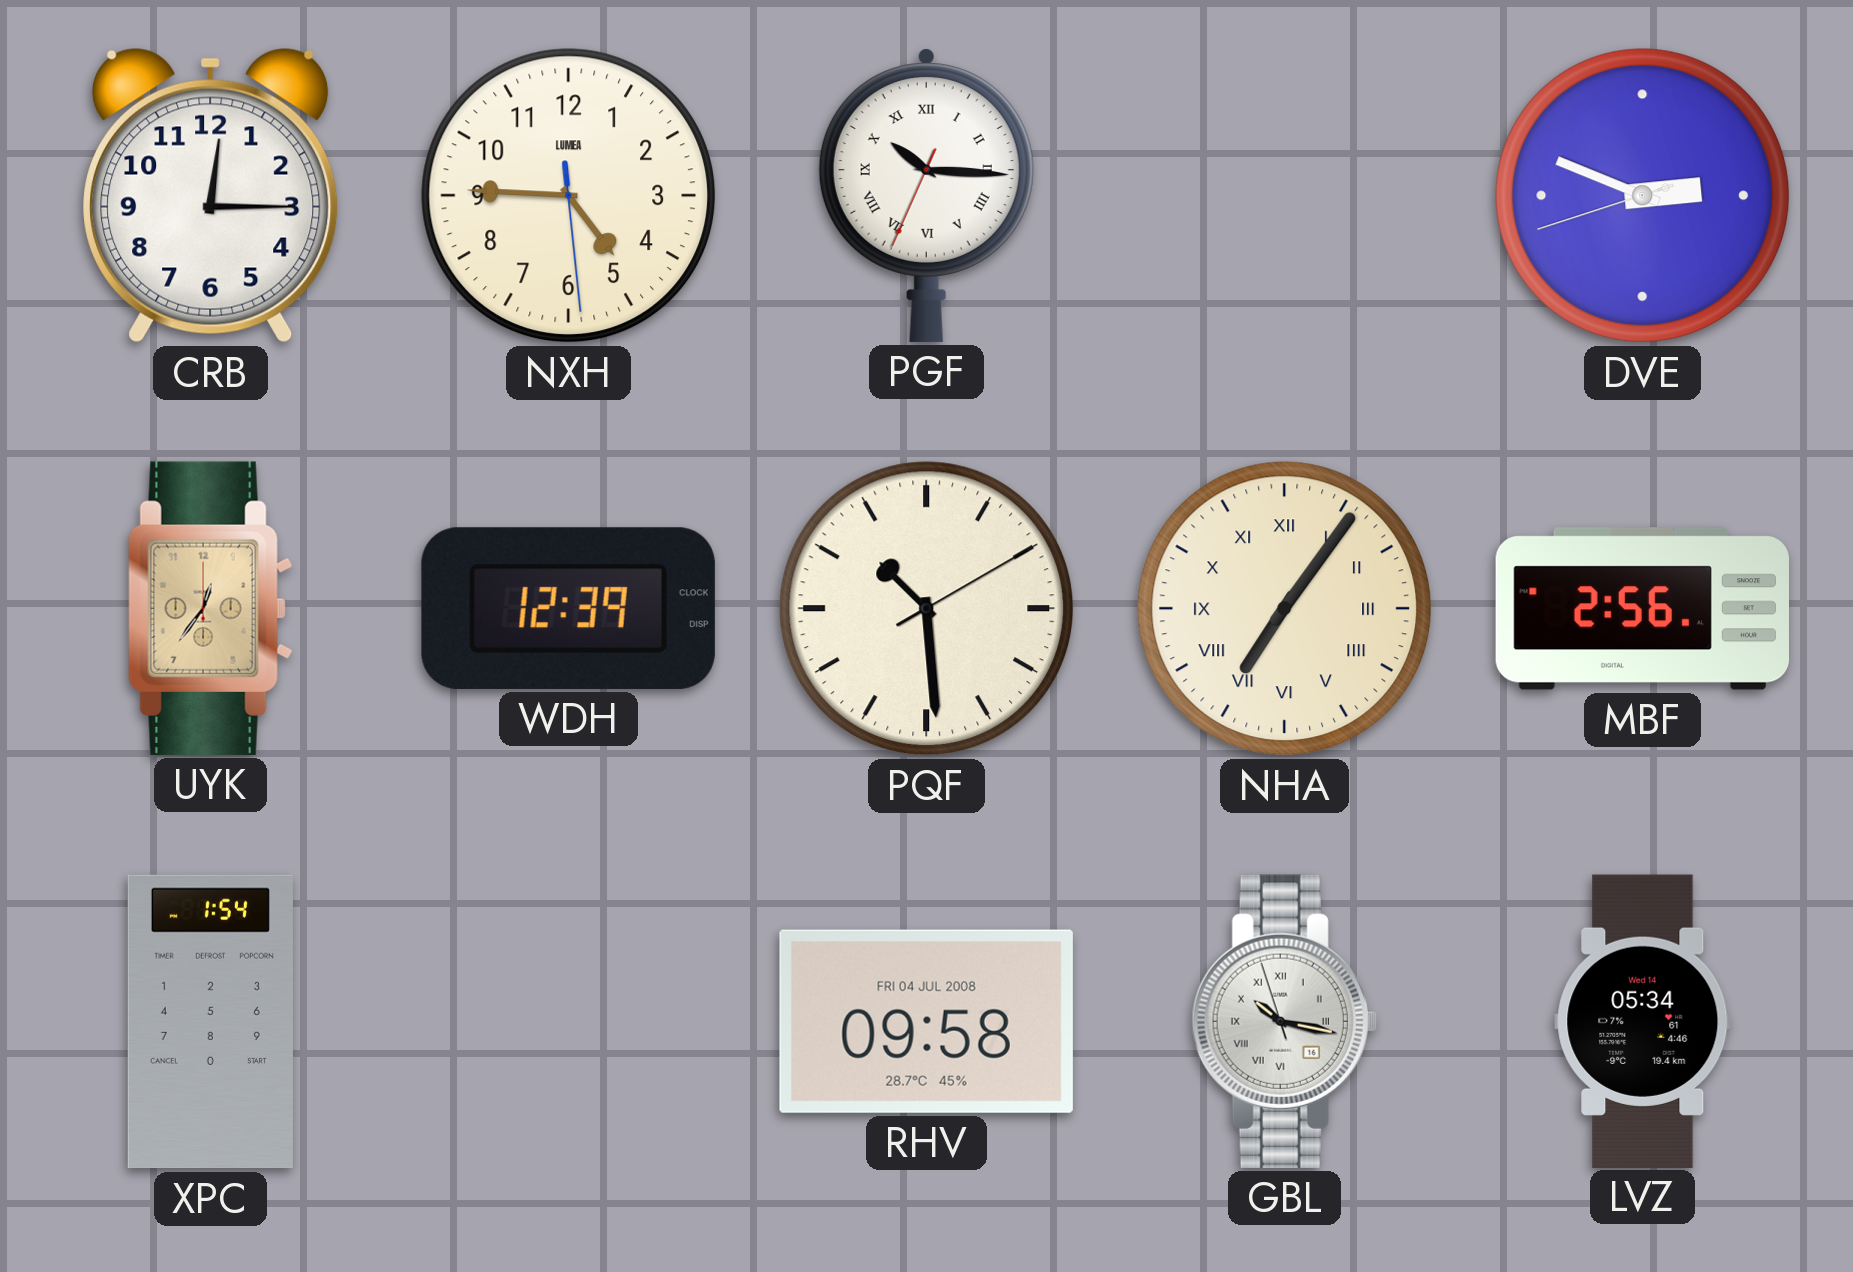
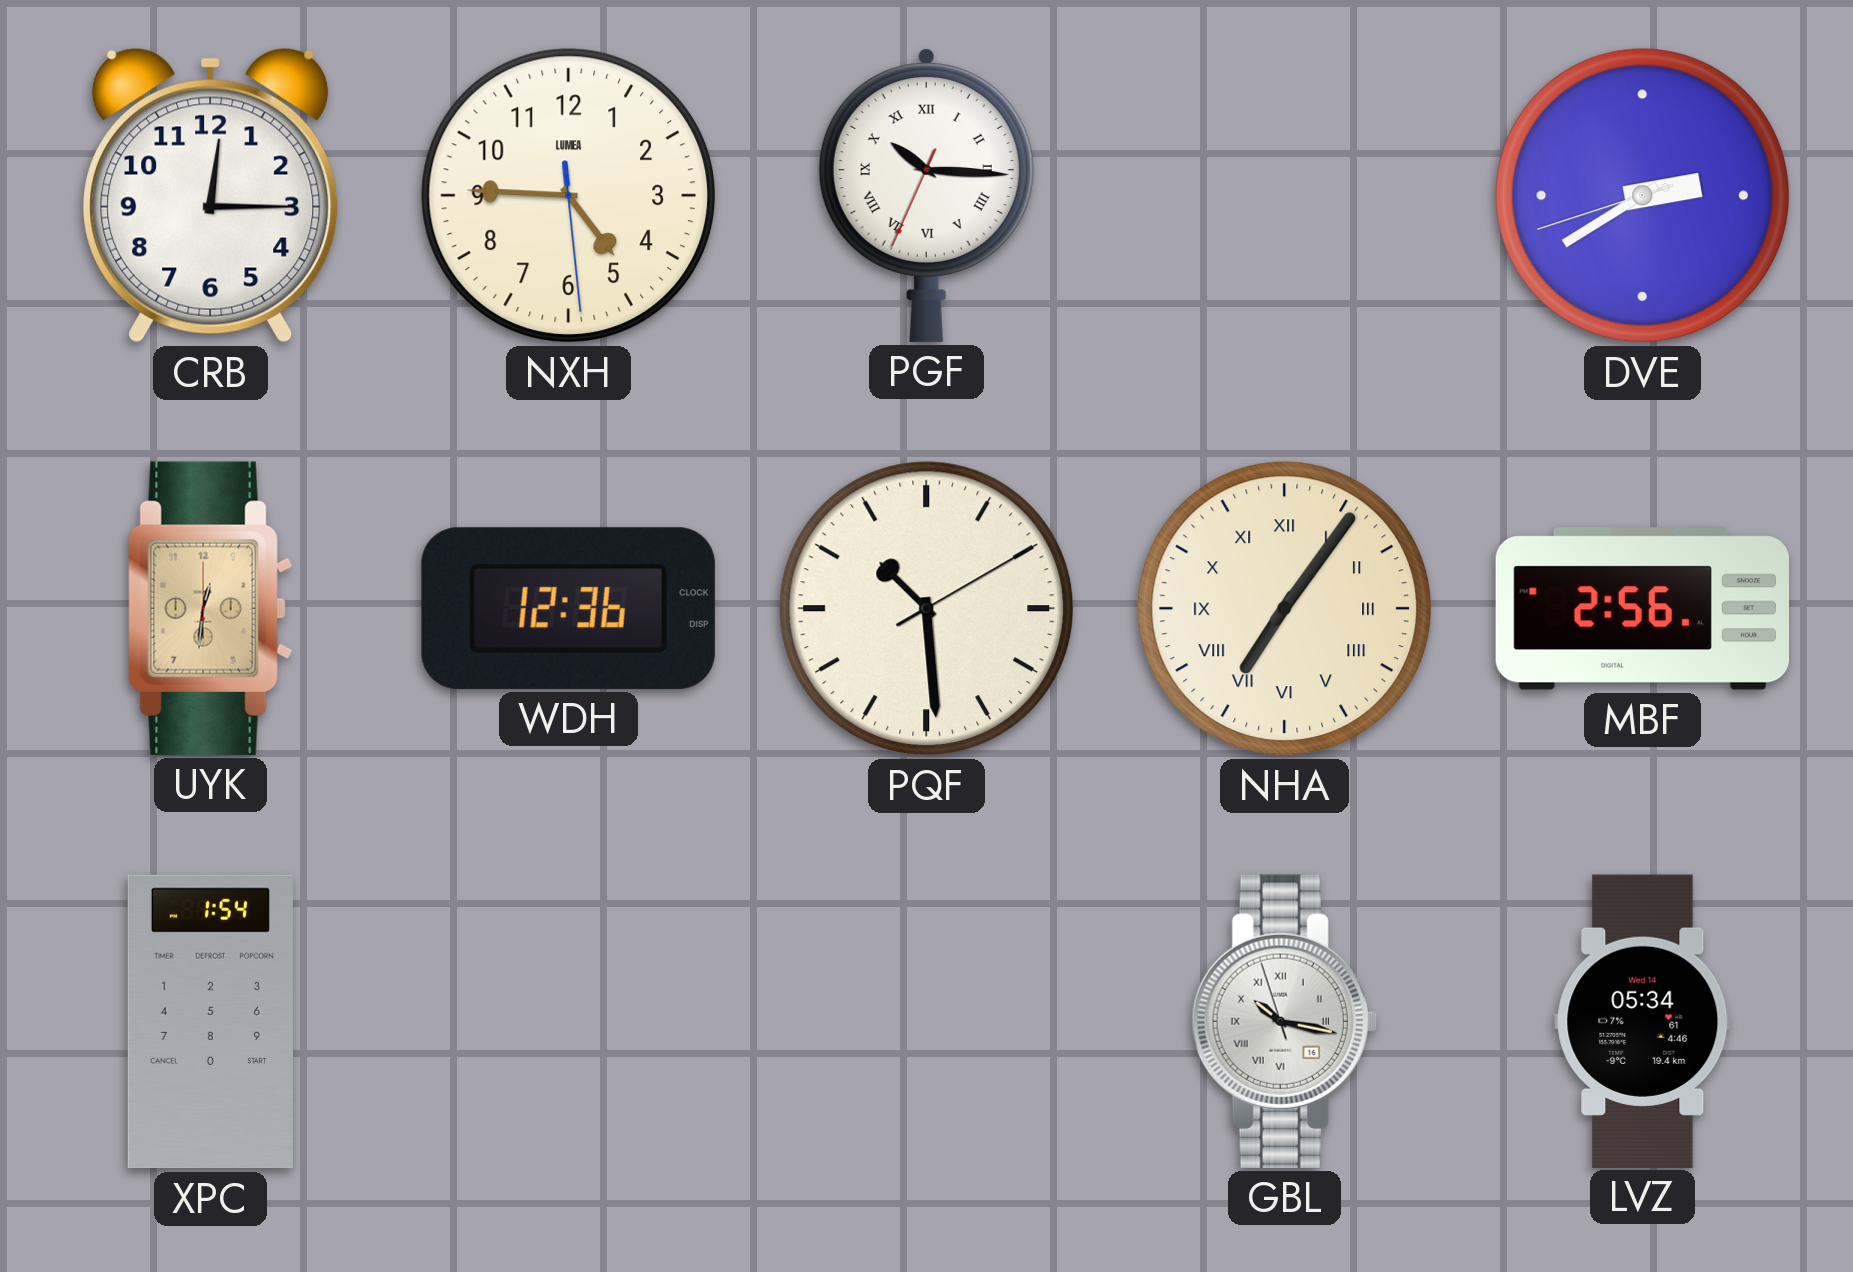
DVE: 2:48 -> 2:39 (1643, 196)
UYK: 12:36 -> 12:31 (211, 608)
WDH: 12:39 -> 12:36 (568, 608)
RHV: 09:58 -> none (926, 1021)
